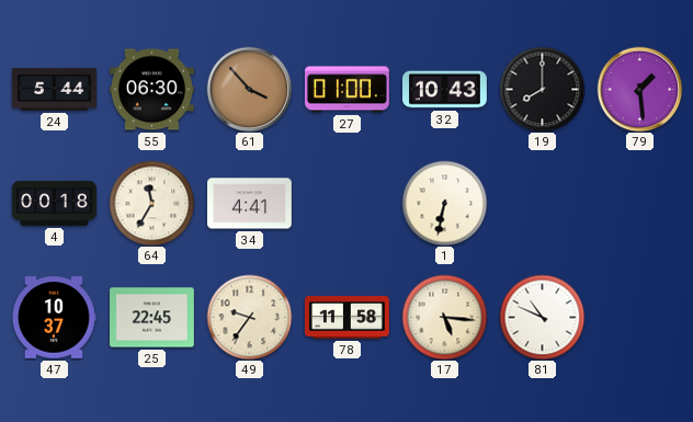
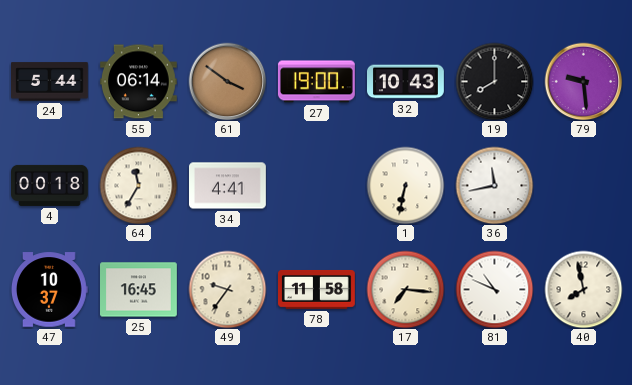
55: 06:30 -> 06:14 (138, 82)
61: 3:53 -> 3:51 (227, 81)
27: 01:00 -> 19:00 (317, 82)
79: 1:29 -> 9:29 (583, 81)
36: none -> 11:43 (494, 185)
25: 22:45 -> 16:45 (139, 290)
17: 5:16 -> 7:16 (405, 289)
40: none -> 7:58 (583, 289)
